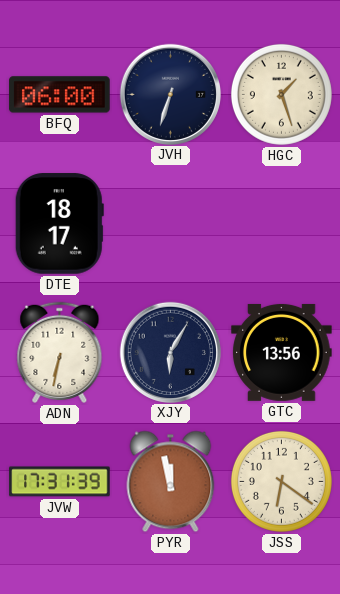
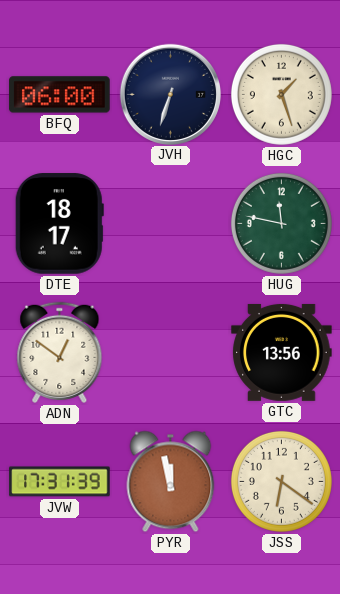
HUG: none -> 11:47 (281, 223)
ADN: 6:32 -> 12:51 (60, 352)
XJY: 6:05 -> none (170, 352)
